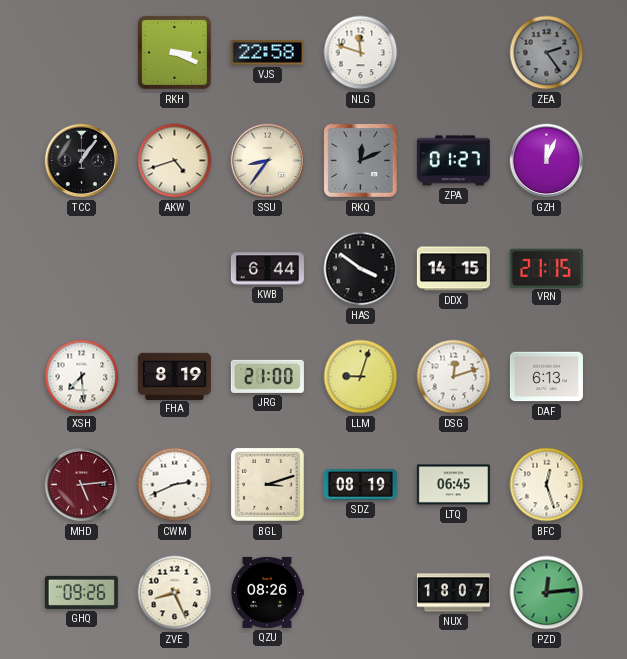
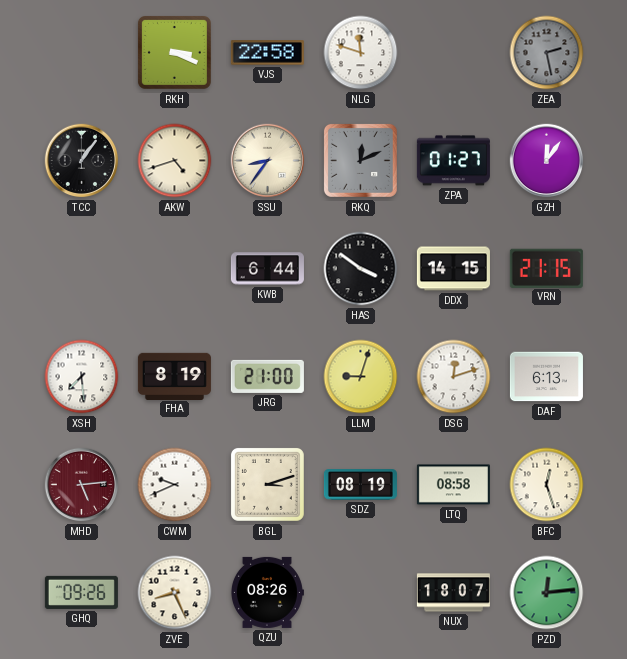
ZEA: 2:24 -> 2:28 (547, 53)
GZH: 12:04 -> 12:06 (547, 161)
CWM: 2:41 -> 9:41 (175, 485)
LTQ: 06:45 -> 08:58 (453, 485)
